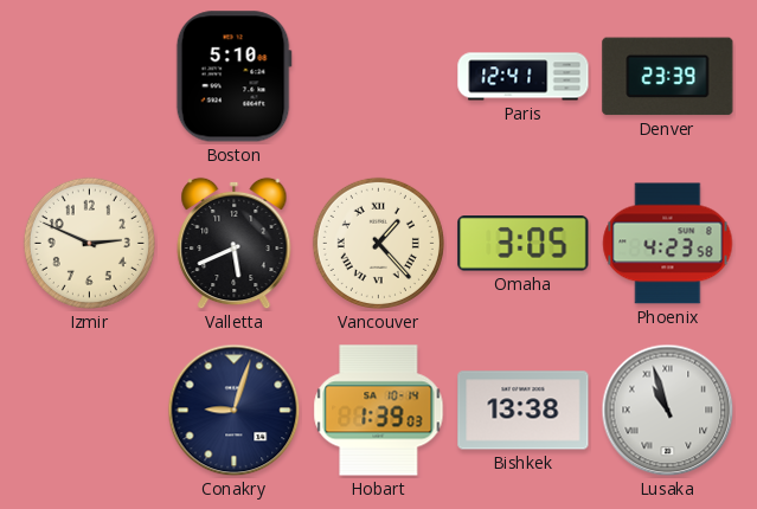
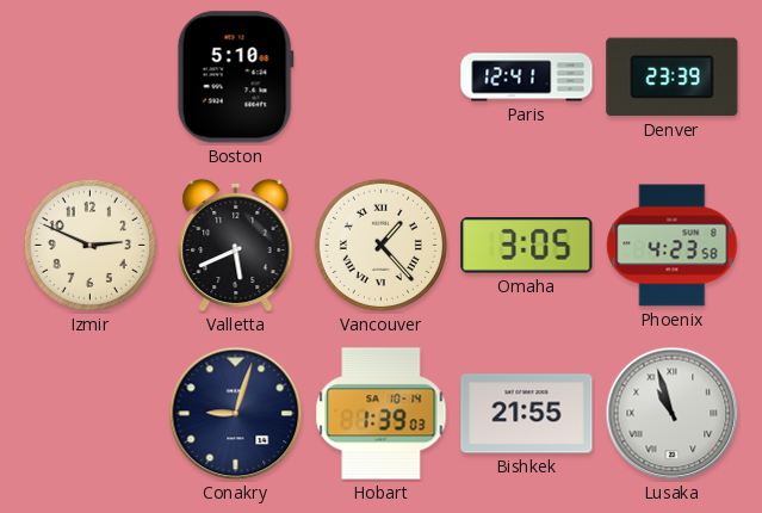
Bishkek: 13:38 -> 21:55 (527, 414)
